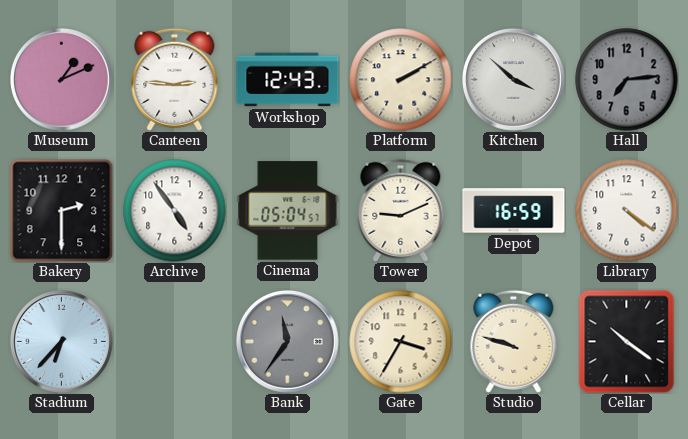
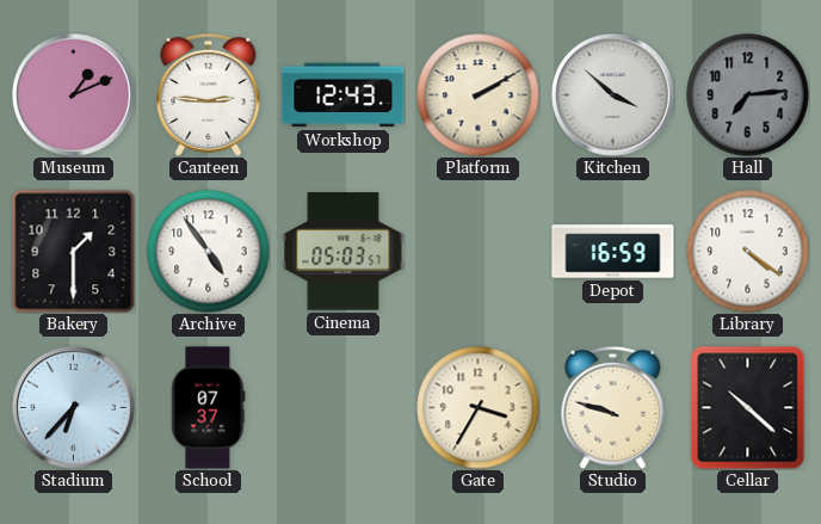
Bakery: 2:30 -> 1:30 (73, 251)
Cinema: 05:04 -> 05:03 (344, 252)
Tower: 9:11 -> none (401, 210)
School: none -> 07:37 (209, 408)
Bank: 11:36 -> none (288, 342)
Cellar: 10:21 -> 10:22 (748, 407)
